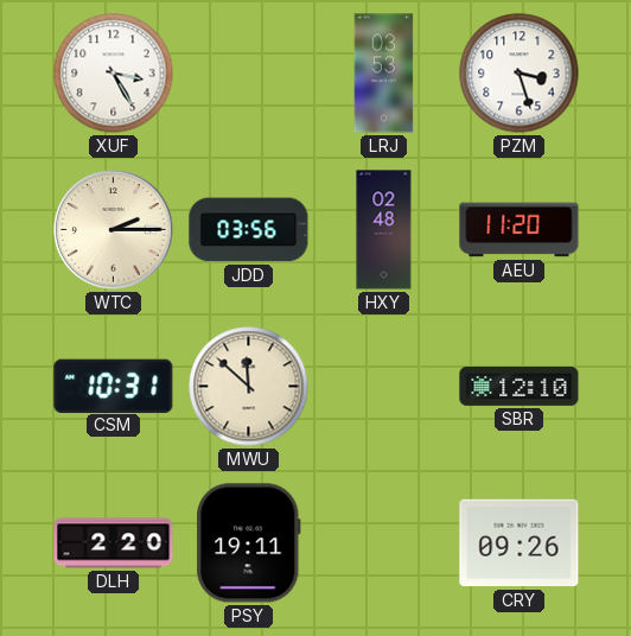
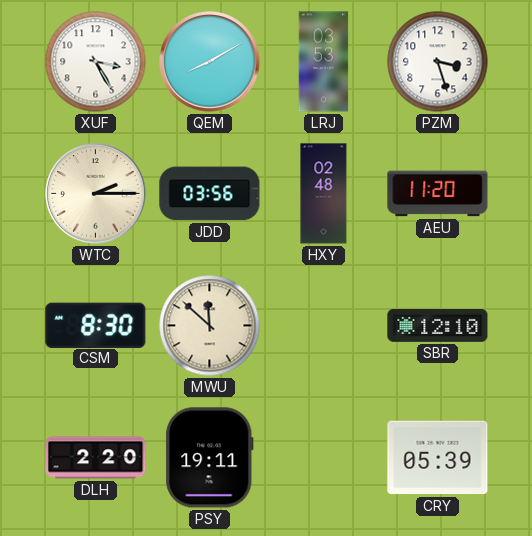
QEM: none -> 8:10 (210, 62)
CSM: 10:31 -> 8:30 (96, 325)
CRY: 09:26 -> 05:39 (438, 458)
